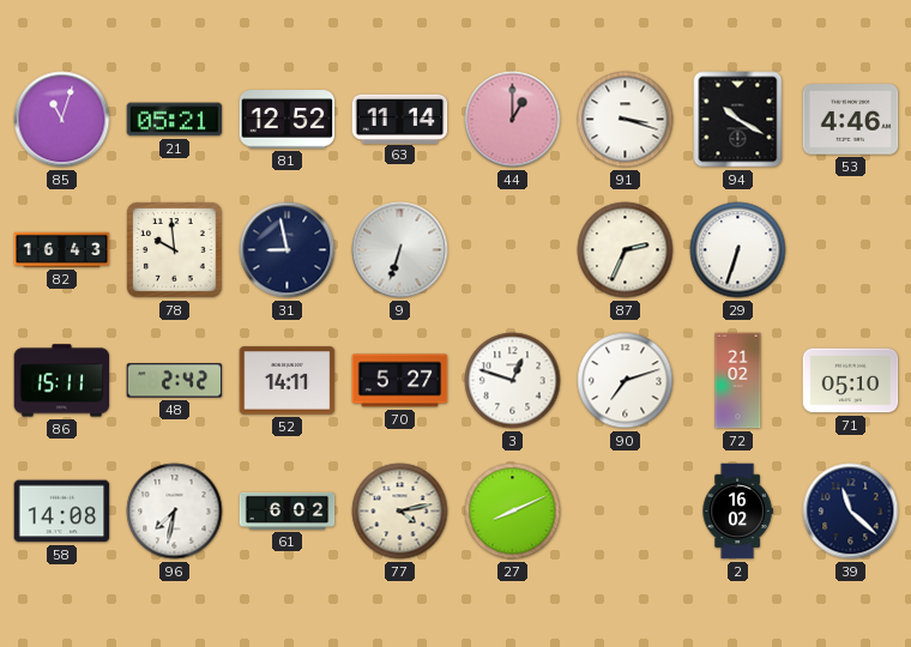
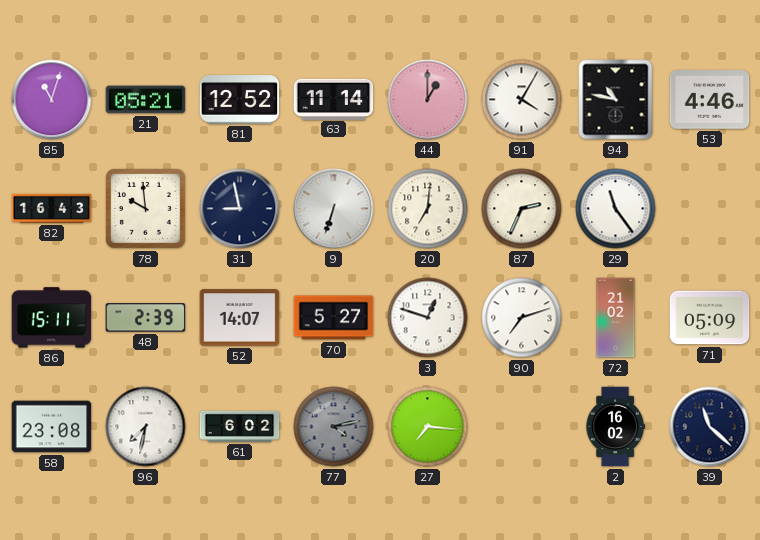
91: 3:18 -> 4:05 (522, 100)
94: 10:20 -> 10:47 (616, 100)
20: none -> 7:01 (428, 209)
29: 6:33 -> 11:24 (616, 209)
48: 2:42 -> 2:39 (146, 318)
52: 14:11 -> 14:07 (240, 318)
71: 05:10 -> 05:09 (710, 318)
58: 14:08 -> 23:08 (52, 427)
77 dial: cream -> grey (334, 427)
27: 8:11 -> 7:16 (428, 427)
